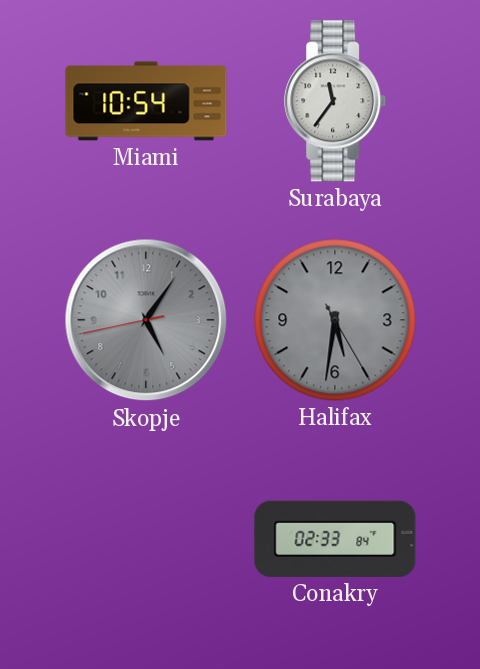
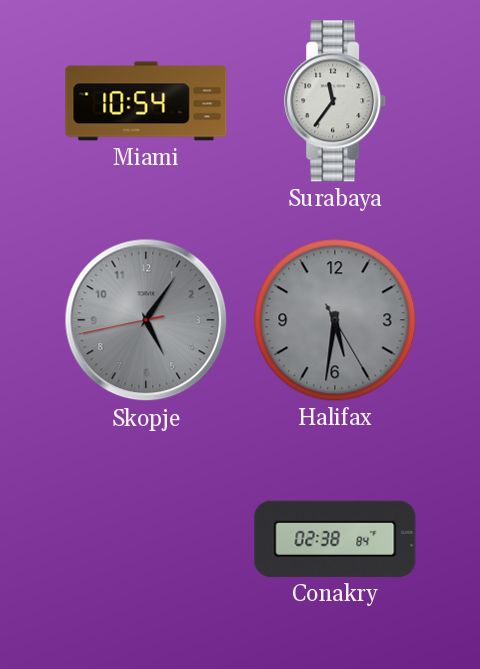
Conakry: 02:33 -> 02:38 (335, 539)
